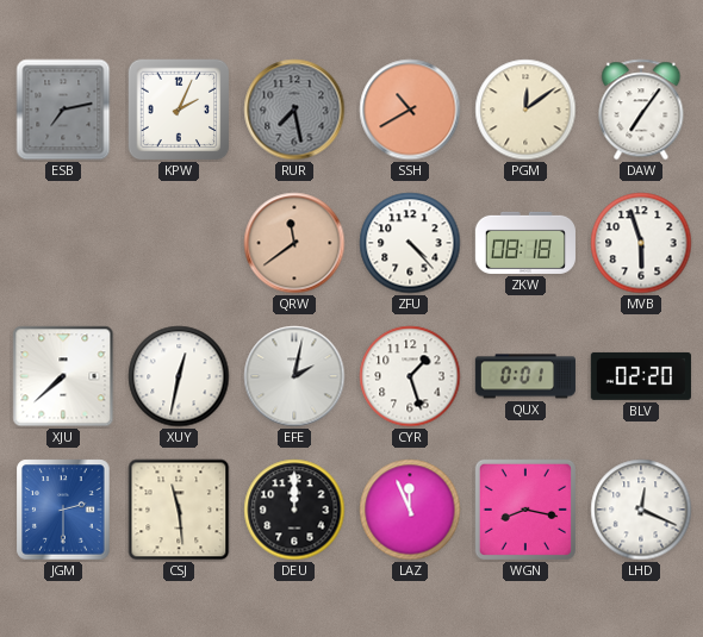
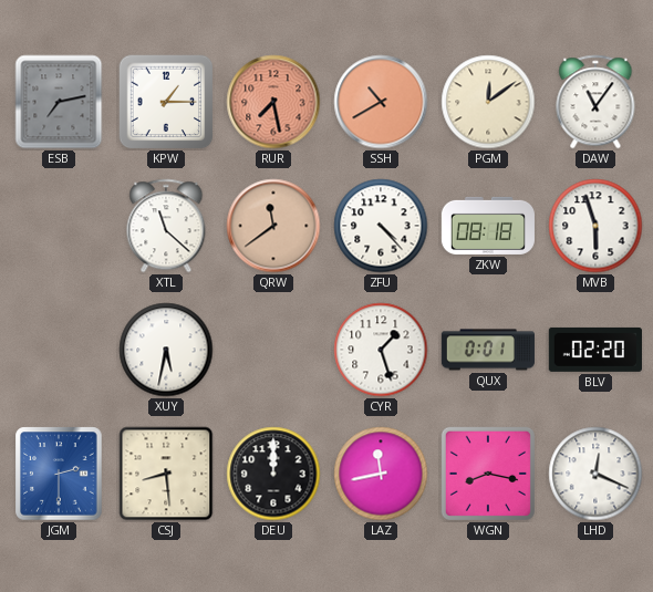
KPW: 2:04 -> 1:15 (166, 102)
RUR dial: grey -> salmon (273, 102)
DAW: 7:06 -> 11:06 (595, 102)
XTL: none -> 11:22 (166, 226)
XJU: 7:38 -> none (63, 376)
XUY: 12:32 -> 5:32 (166, 350)
EFE: 2:02 -> none (294, 376)
CSJ: 11:29 -> 8:29 (166, 474)
LAZ: 11:56 -> 11:43 (381, 474)
